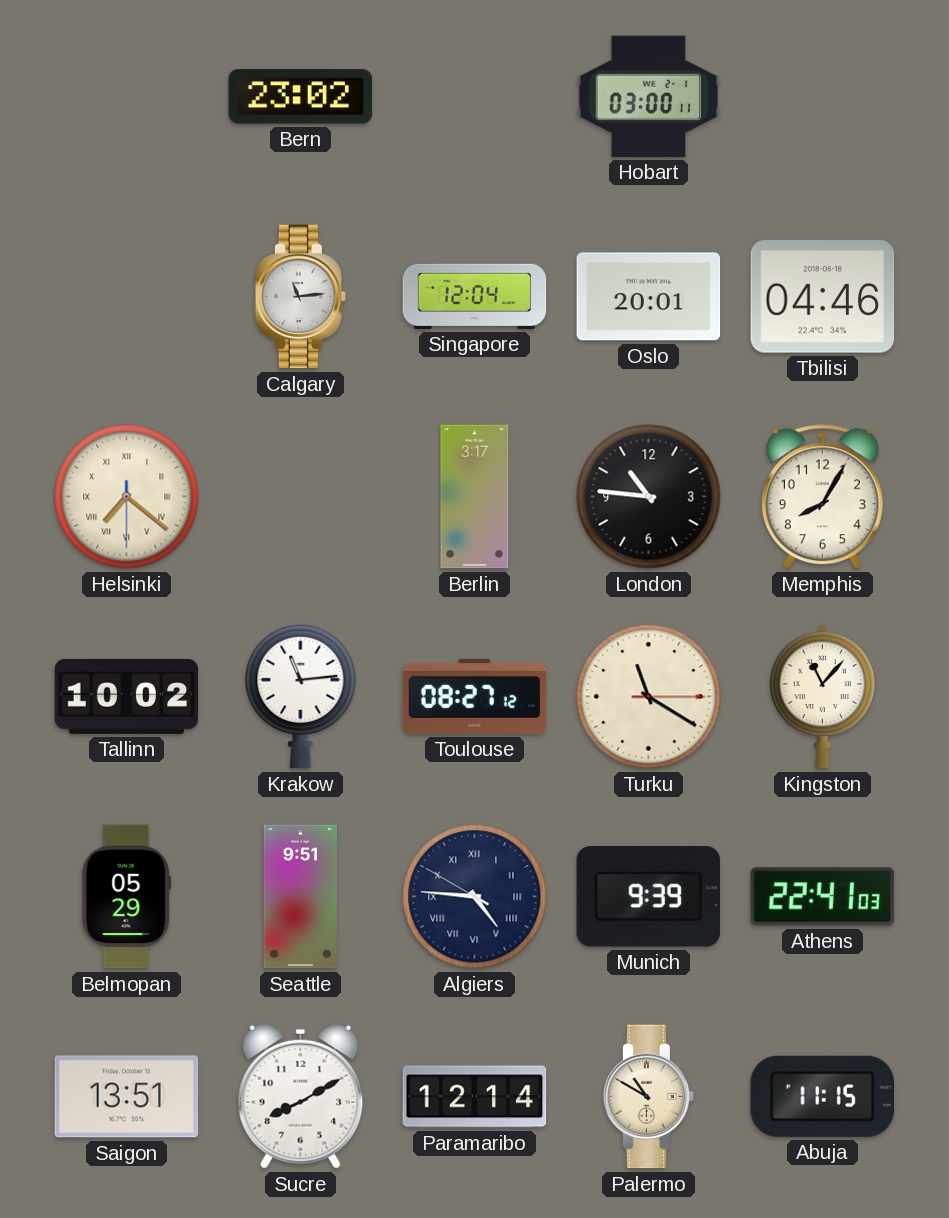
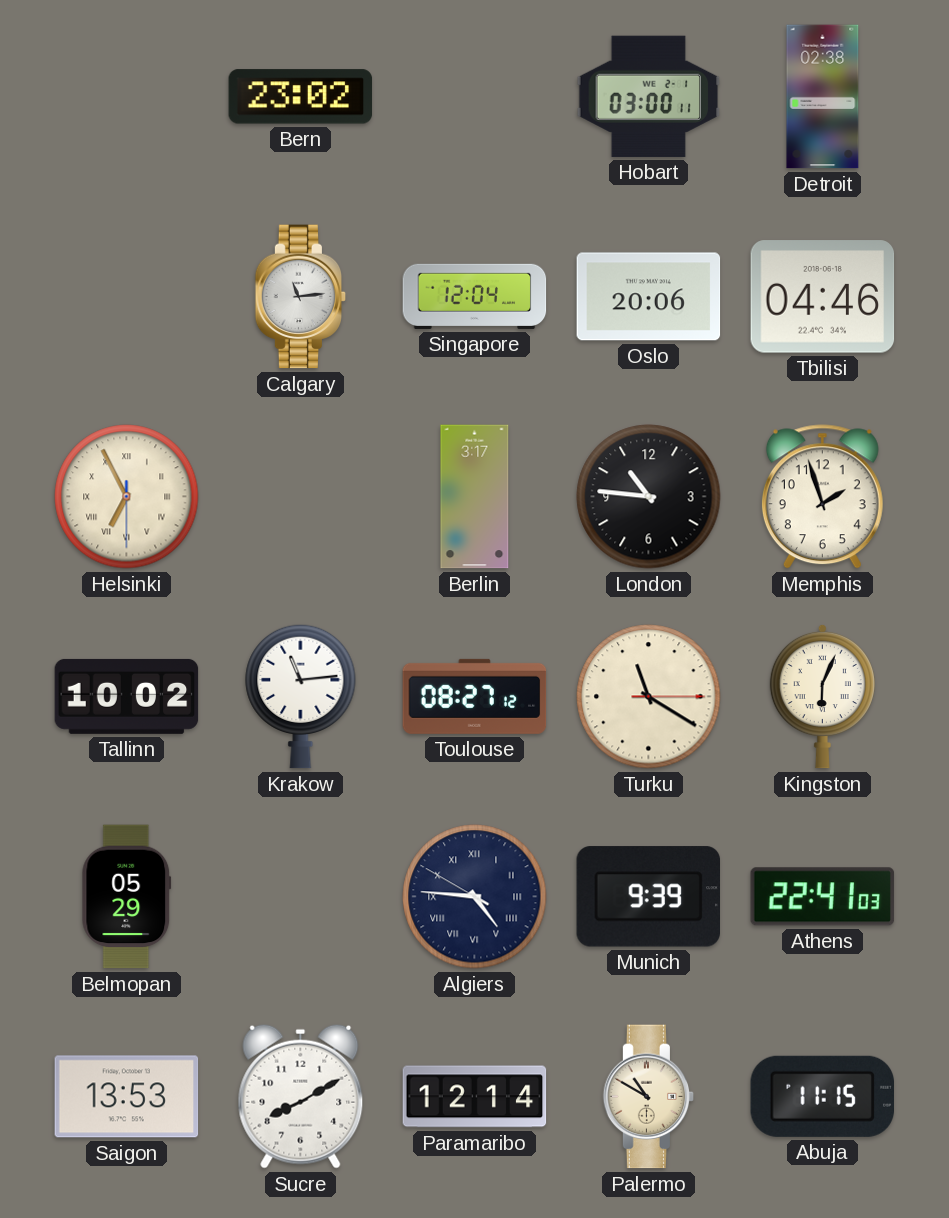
Detroit: none -> 02:38 (823, 97)
Oslo: 20:01 -> 20:06 (649, 297)
Helsinki: 7:21 -> 6:55 (127, 497)
Memphis: 8:05 -> 1:57 (822, 497)
Kingston: 11:07 -> 6:04 (822, 696)
Seattle: 9:51 -> none (300, 897)
Saigon: 13:51 -> 13:53 (127, 1097)
